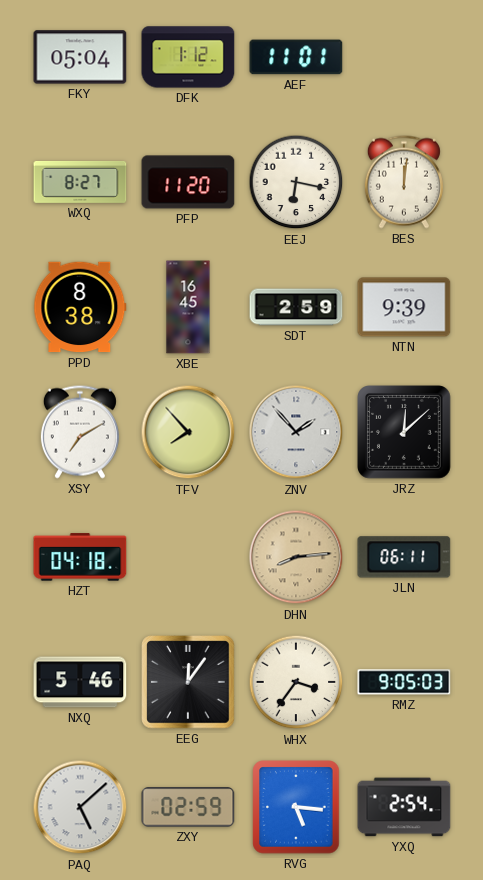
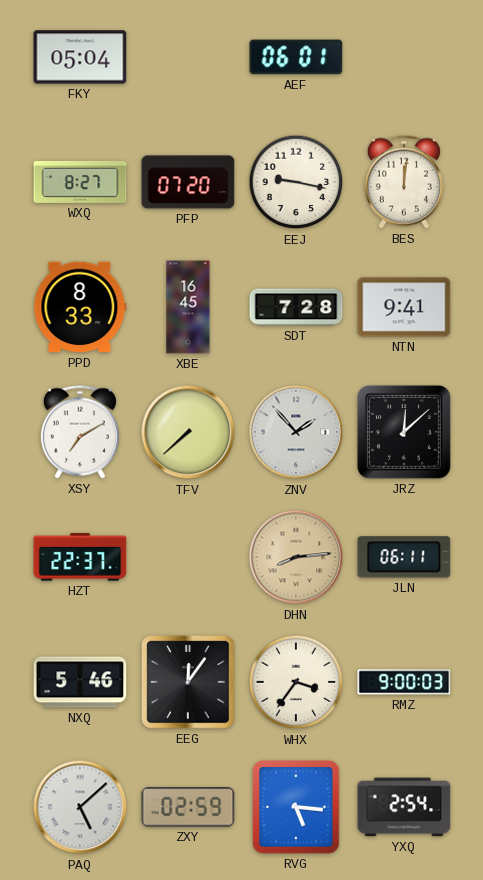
DFK: 1:12 -> none (188, 57)
AEF: 11:01 -> 06:01 (296, 57)
PFP: 11:20 -> 07:20 (188, 182)
EEJ: 6:17 -> 9:17 (296, 182)
PPD: 8:38 -> 8:33 (80, 307)
SDT: 2:59 -> 7:28 (296, 307)
NTN: 9:39 -> 9:41 (404, 307)
TFV: 7:53 -> 7:38 (188, 432)
HZT: 04:18 -> 22:37 (80, 557)
RMZ: 9:05 -> 9:00 (404, 682)
